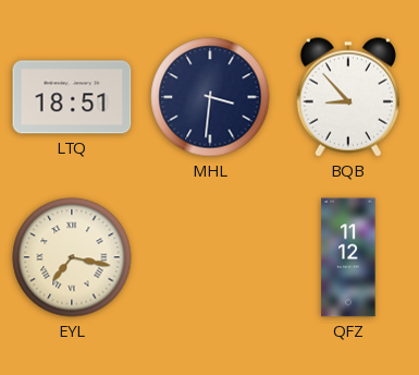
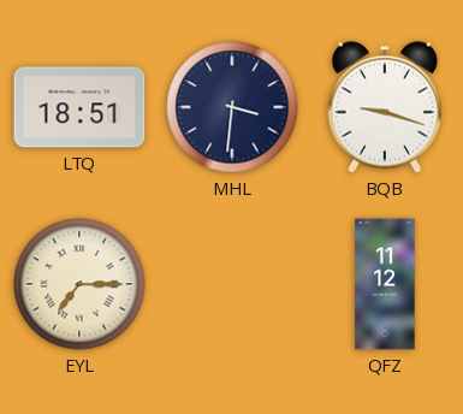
BQB: 8:53 -> 9:18 (385, 107)
EYL: 7:17 -> 7:15 (79, 284)
